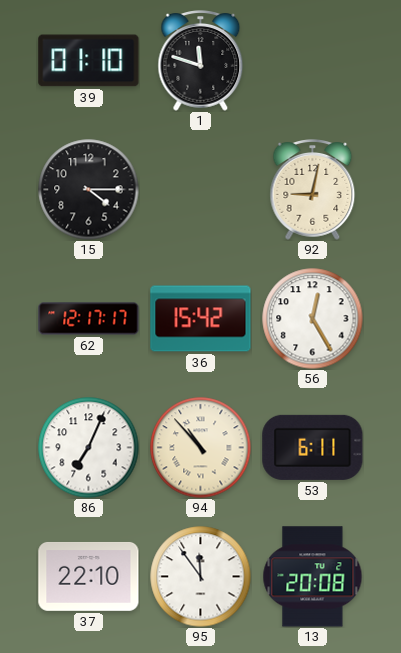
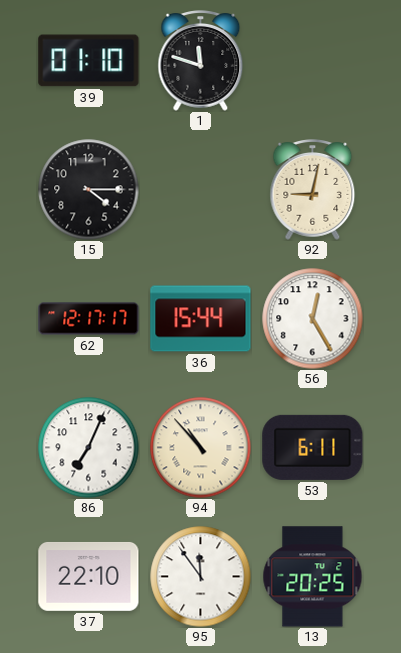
36: 15:42 -> 15:44 (201, 319)
13: 20:08 -> 20:25 (313, 577)
